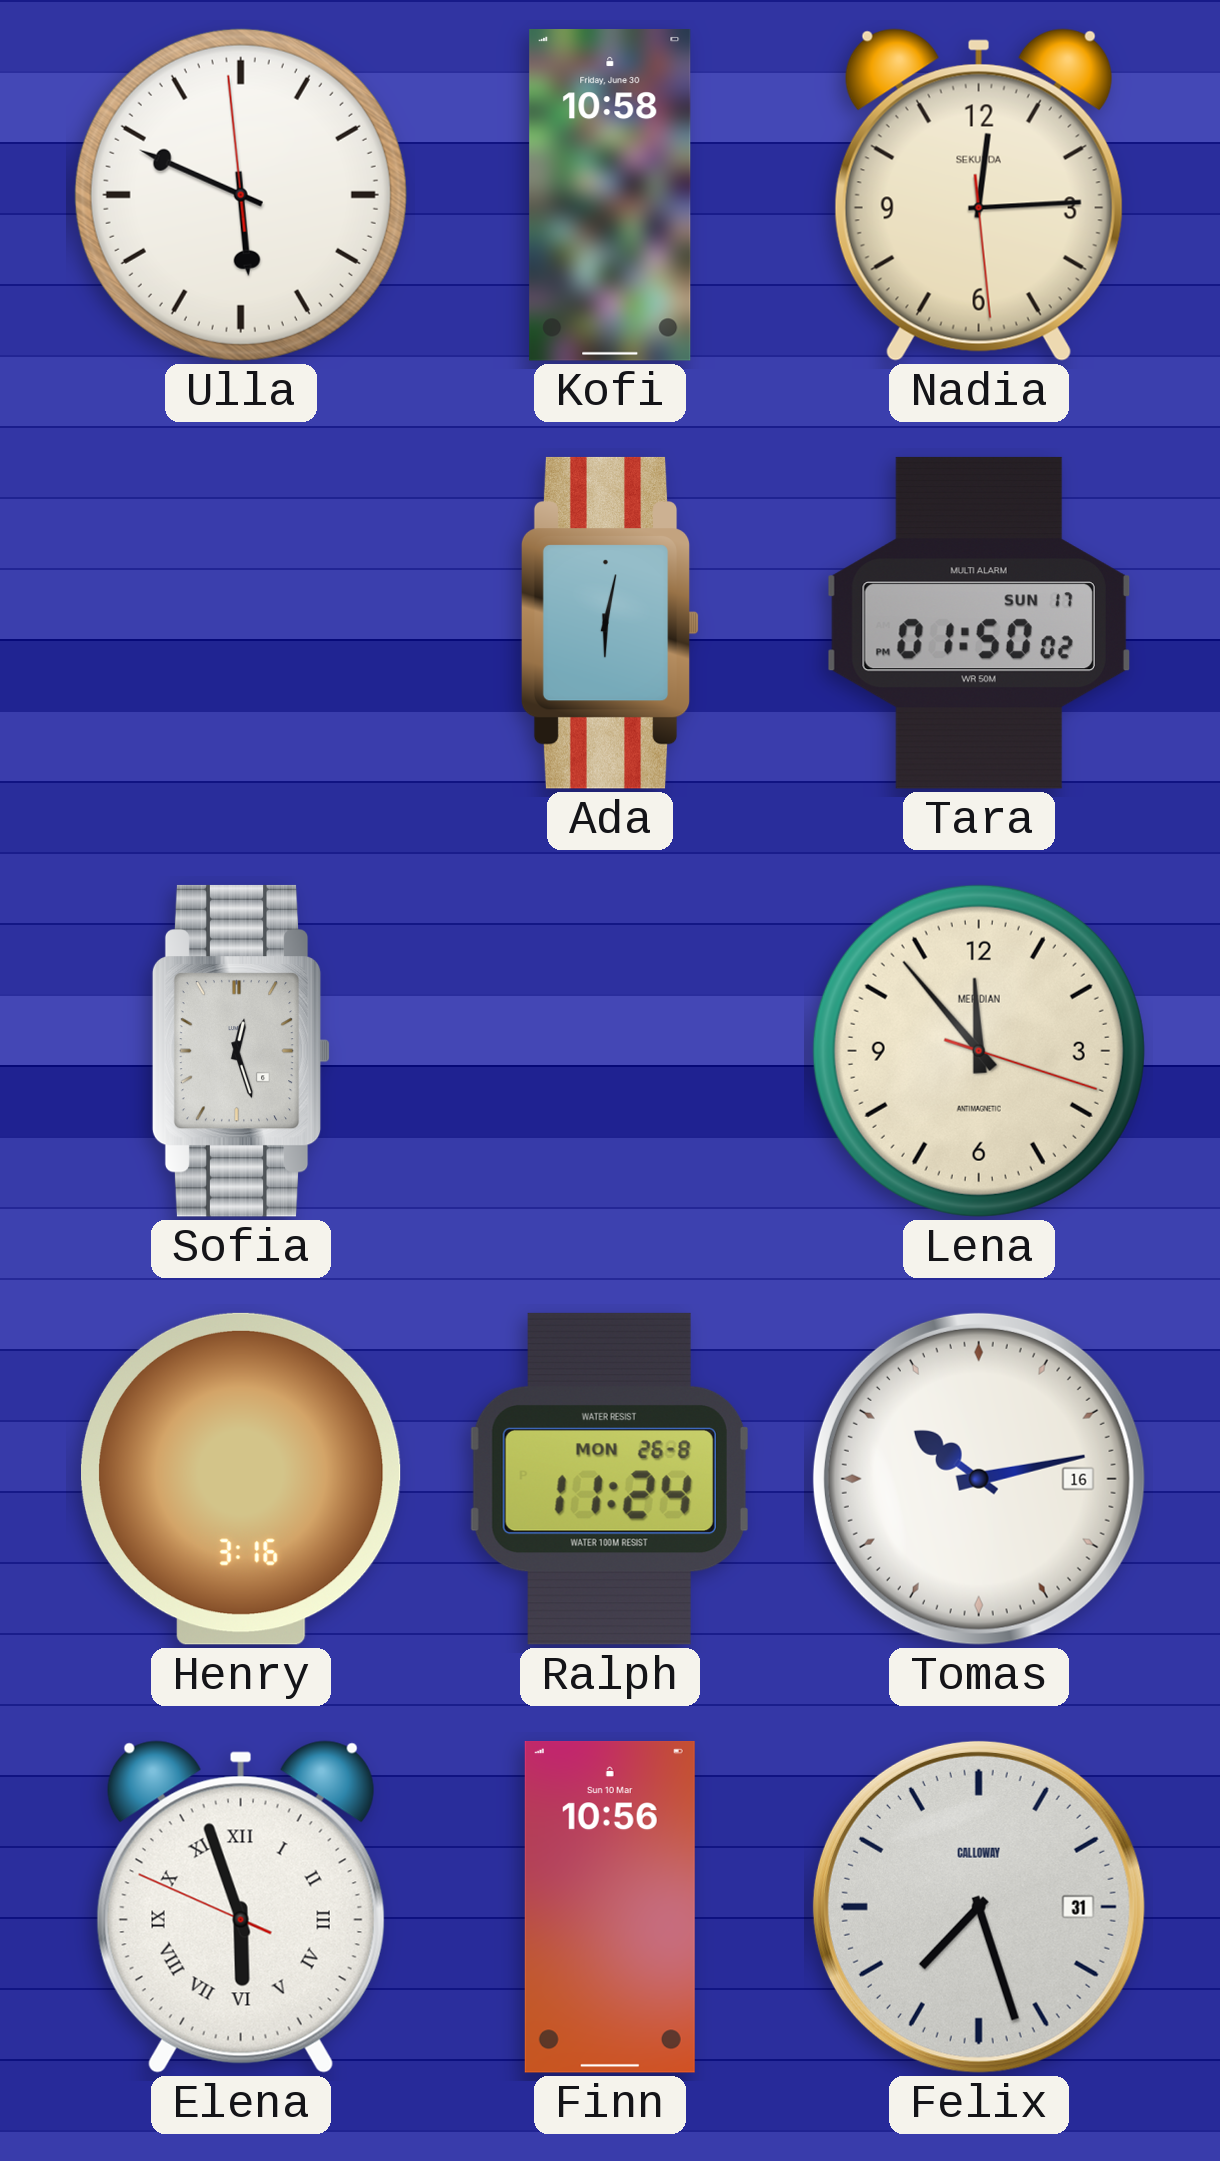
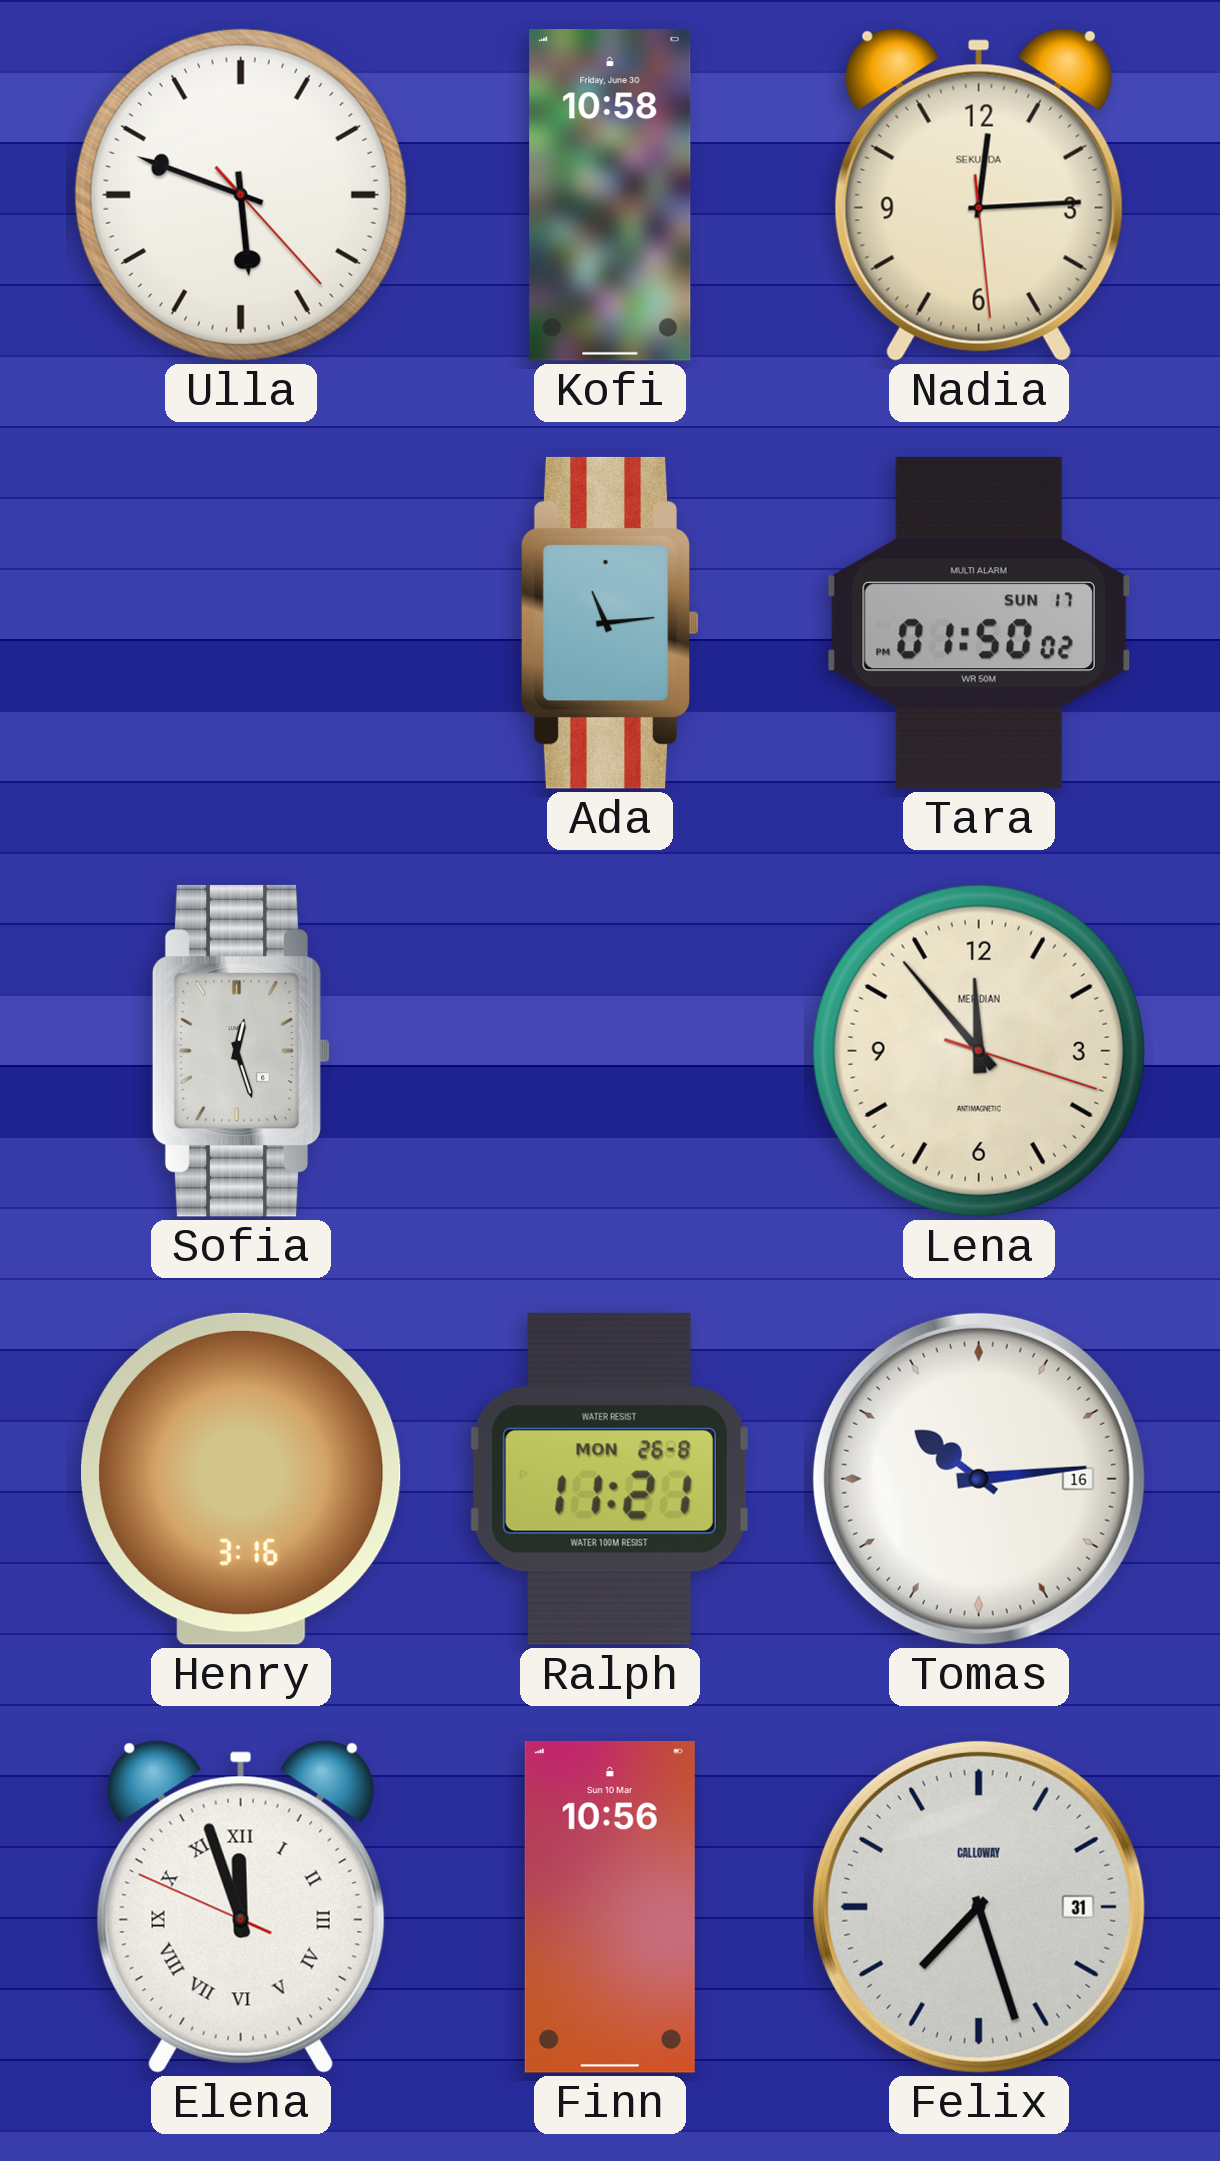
Ulla: 5:48:59 -> 5:48:23 (241, 195)
Ada: 6:02 -> 11:14 (610, 623)
Ralph: 11:24 -> 11:21 (610, 1479)
Tomas: 10:13 -> 10:14 (979, 1479)
Elena: 5:56 -> 11:56 (241, 1907)
